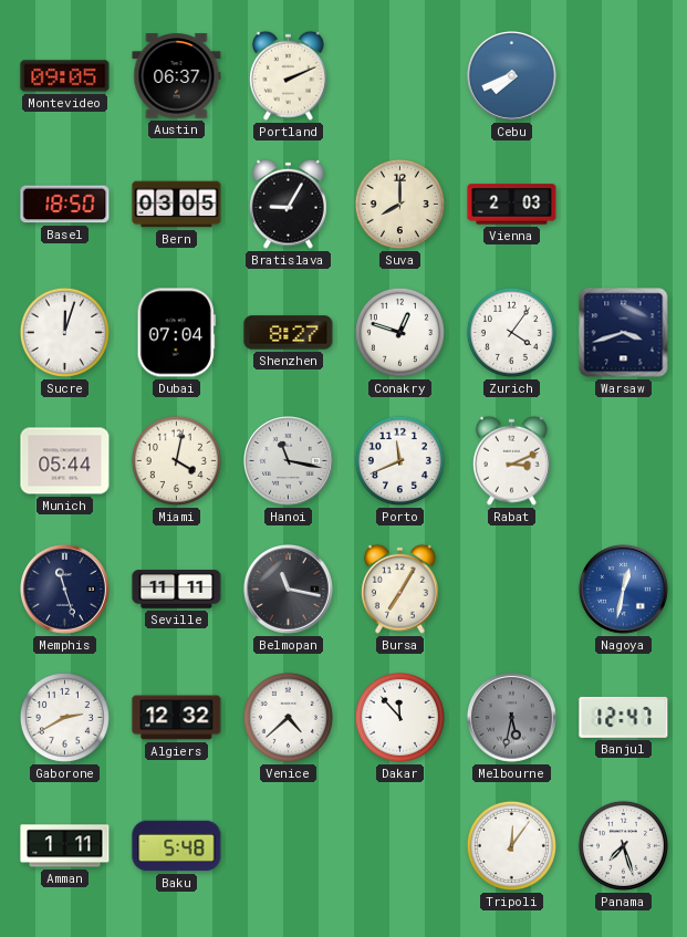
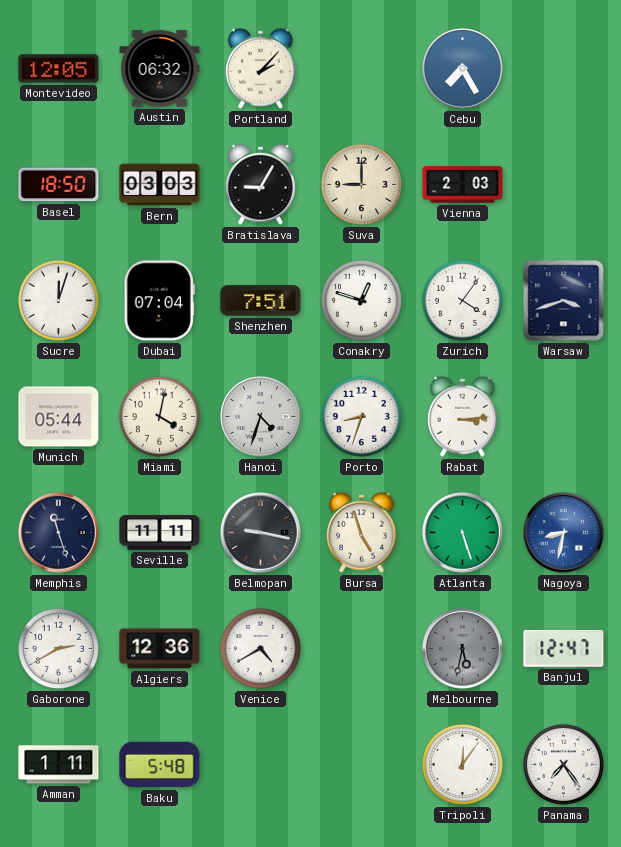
Montevideo: 09:05 -> 12:05 (59, 69)
Austin: 06:37 -> 06:32 (160, 69)
Portland: 2:11 -> 2:07 (260, 68)
Cebu: 7:41 -> 7:25 (463, 69)
Bern: 03:05 -> 03:03 (160, 185)
Suva: 8:00 -> 9:00 (361, 184)
Shenzhen: 8:27 -> 7:51 (261, 301)
Hanoi: 11:17 -> 4:33 (261, 417)
Porto: 11:41 -> 8:33 (361, 416)
Rabat: 3:11 -> 3:14 (462, 416)
Belmopan: 11:17 -> 9:17 (261, 533)
Bursa: 7:05 -> 4:57 (361, 532)
Atlanta: none -> 5:27 (463, 533)
Nagoya: 12:32 -> 8:32 (564, 533)
Algiers: 12:32 -> 12:36 (160, 649)
Venice: 4:38 -> 4:40 (260, 648)
Dakar: 11:53 -> none (399, 717)
Panama: 7:27 -> 7:24 (563, 764)
